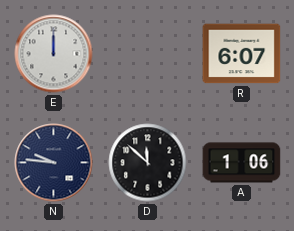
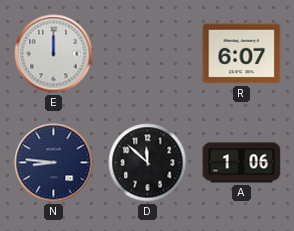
N: 9:46 -> 8:46 (54, 163)
